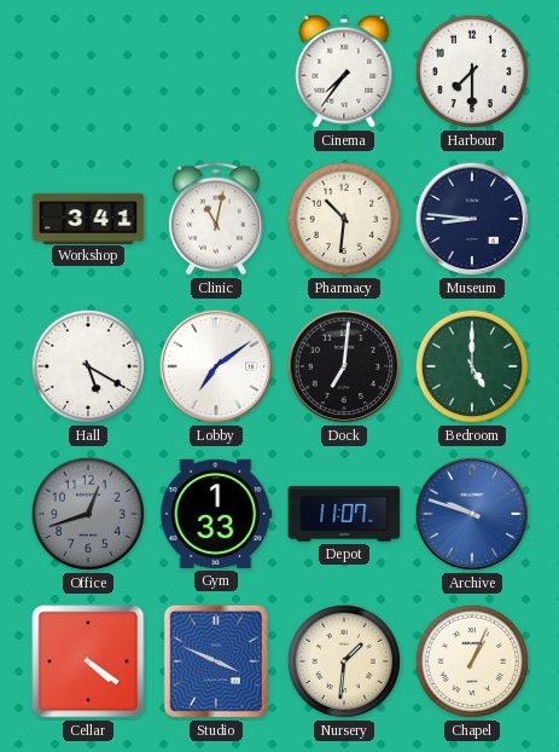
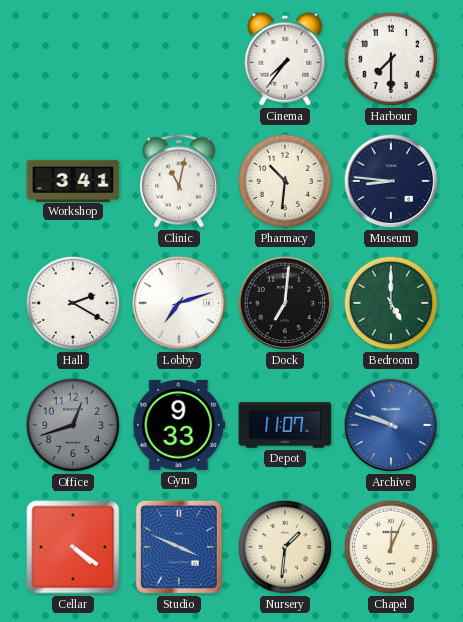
Hall: 5:20 -> 2:20 (73, 303)
Lobby: 7:09 -> 7:12 (179, 303)
Gym: 1:33 -> 9:33 (179, 425)
Chapel: 1:04 -> 12:04 (391, 547)
